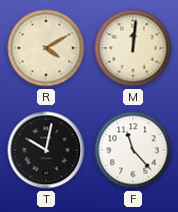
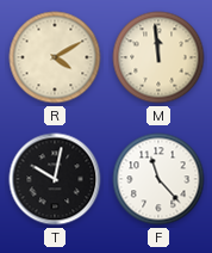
M: 12:01 -> 11:59 (158, 57)
